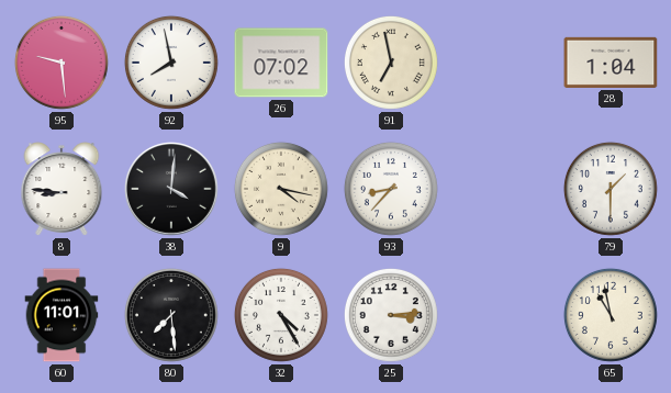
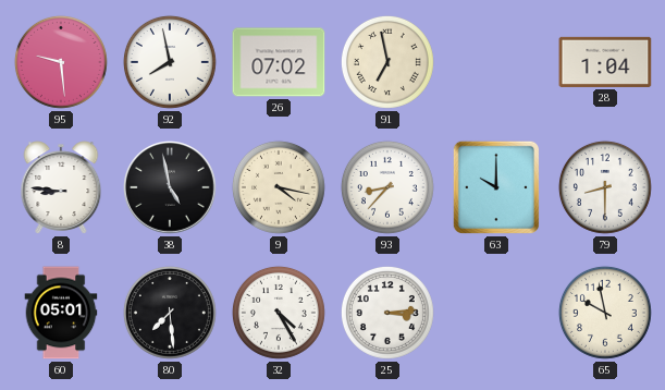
38: 4:01 -> 4:58 (171, 188)
63: none -> 10:00 (496, 187)
79: 1:30 -> 8:30 (605, 187)
60: 11:01 -> 05:01 (61, 313)
65: 10:58 -> 9:58 (605, 313)
